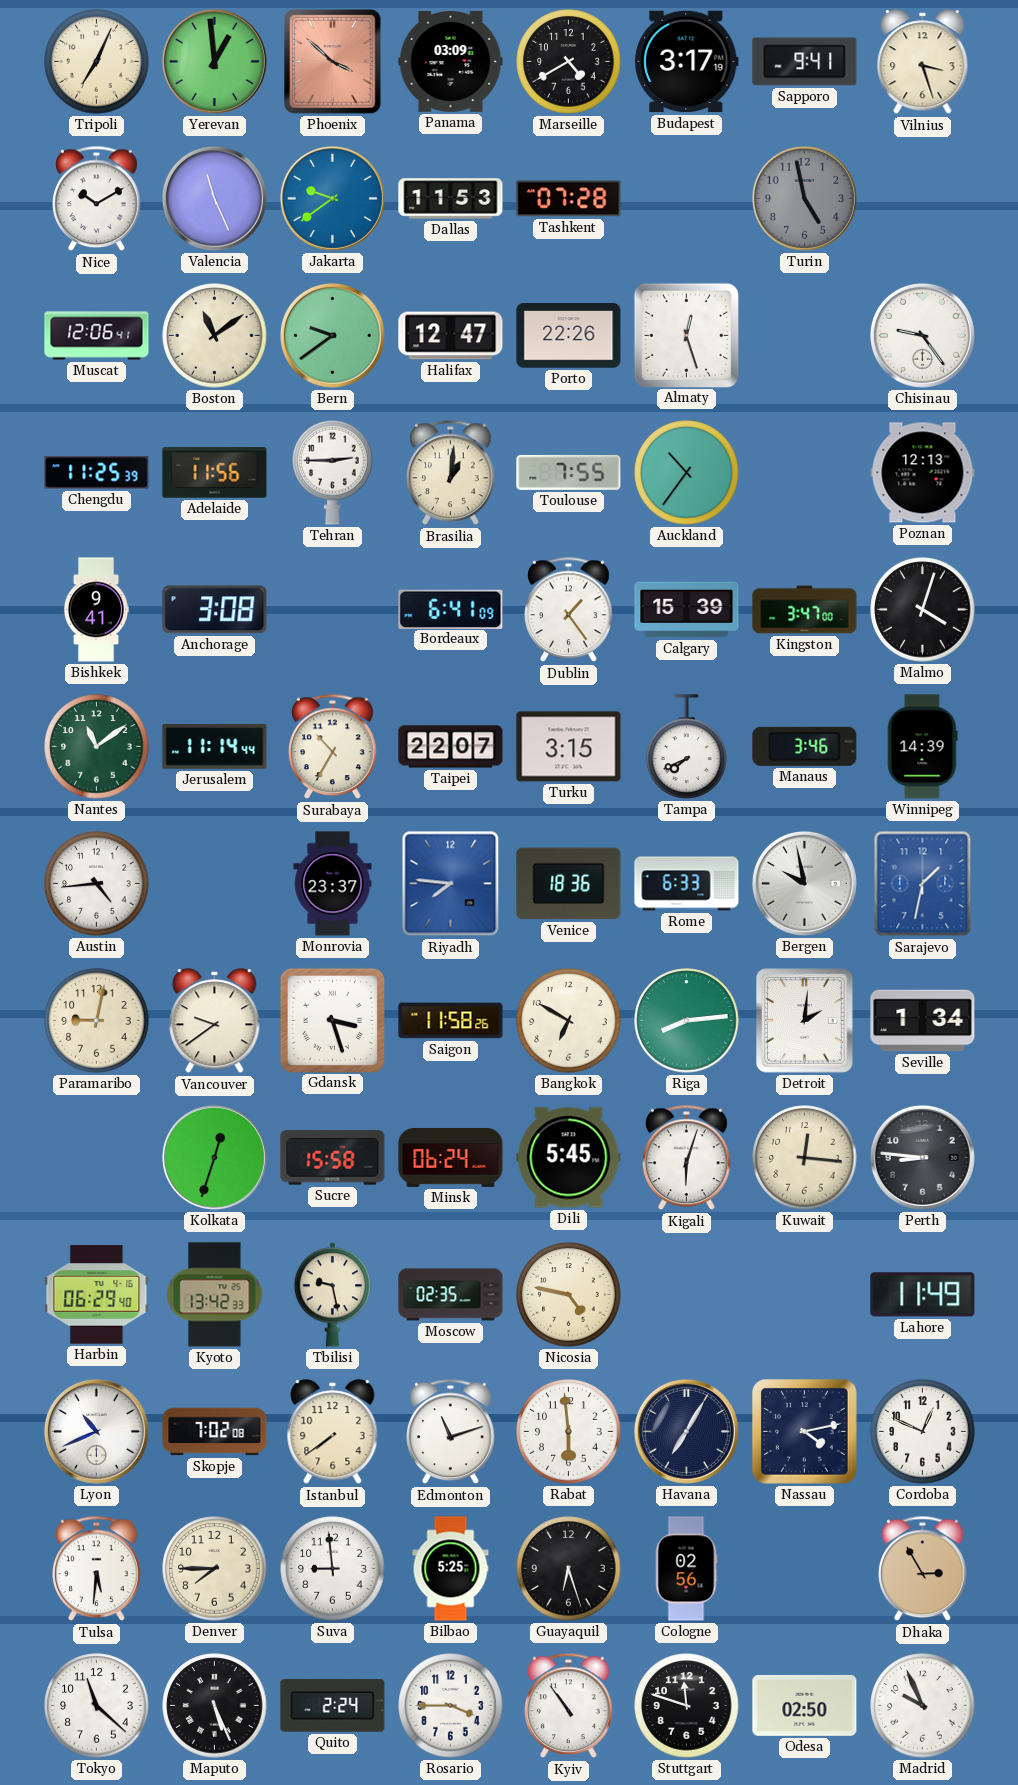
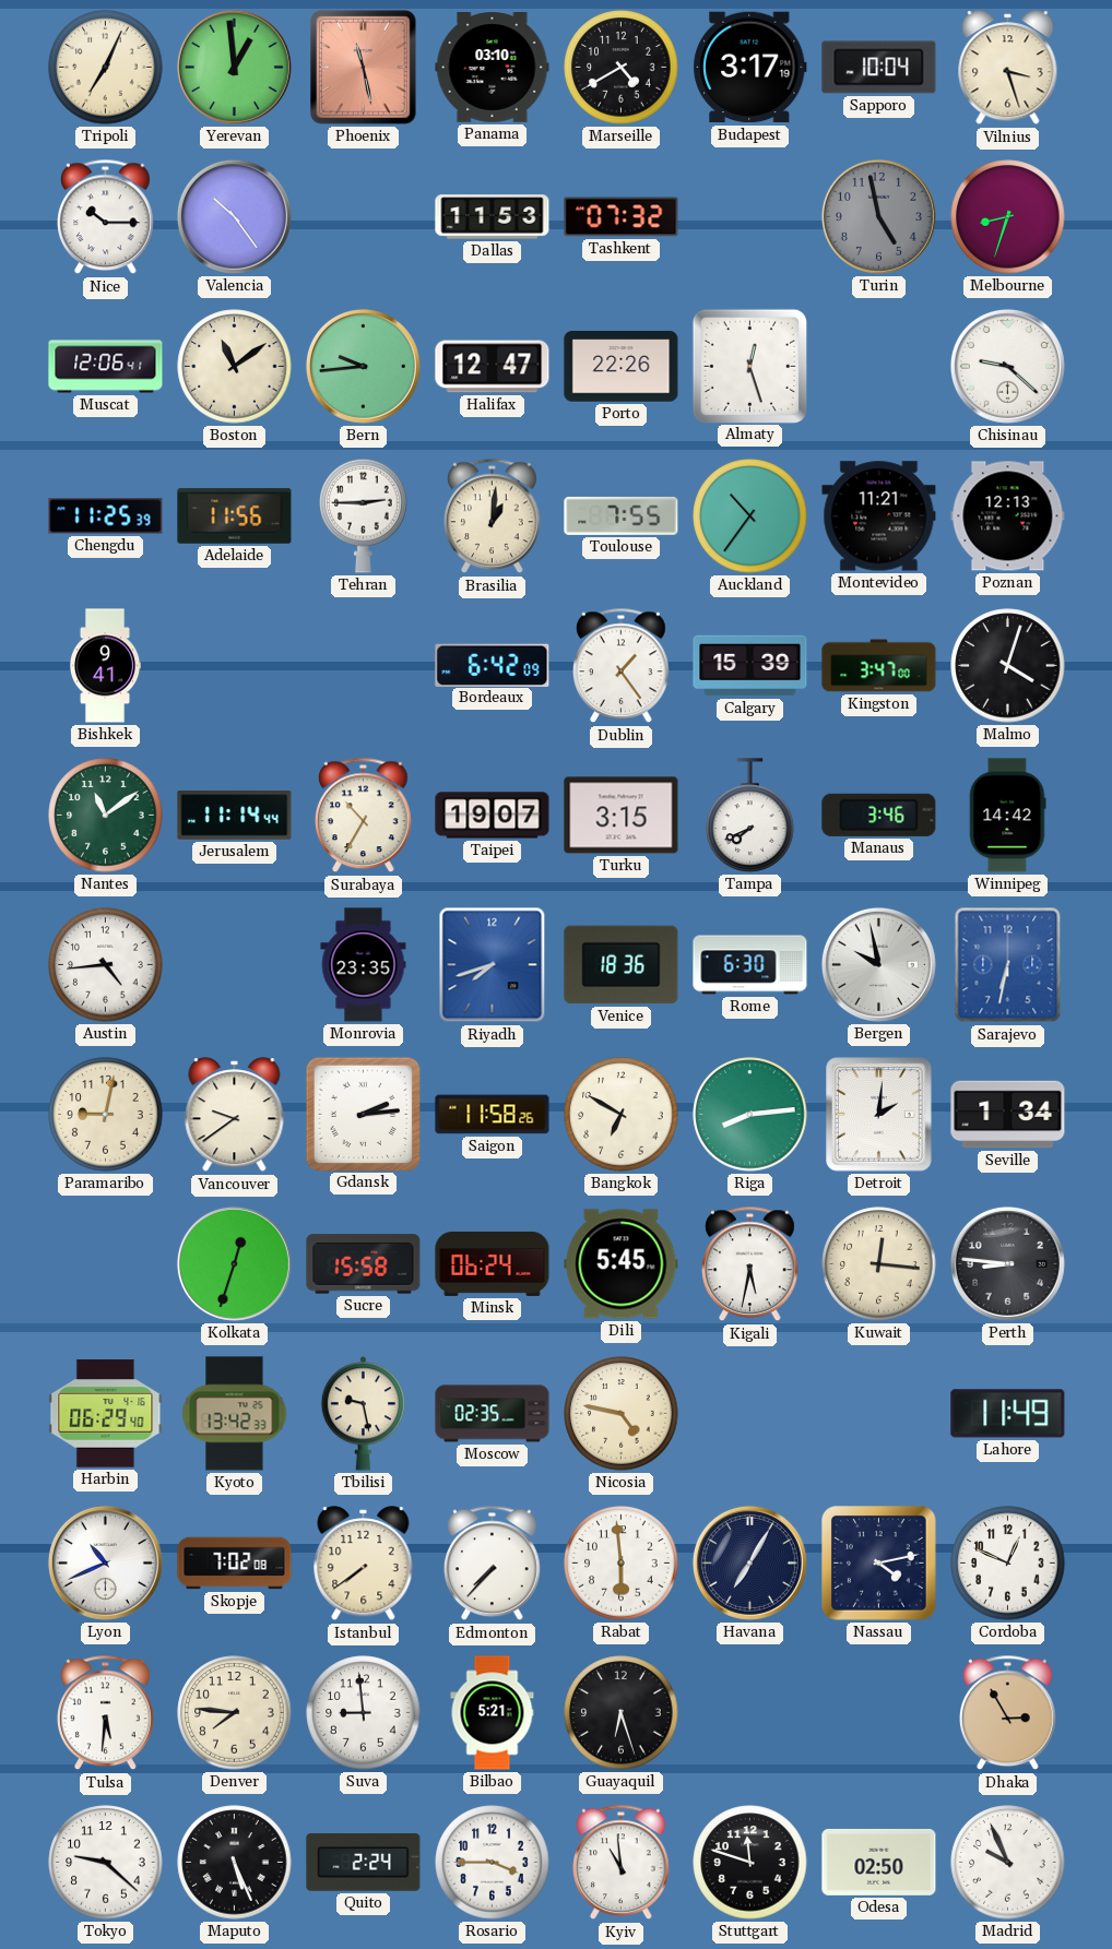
Phoenix: 3:52 -> 11:28 (364, 68)
Panama: 03:09 -> 03:10 (493, 68)
Sapporo: 9:41 -> 10:04 (879, 68)
Nice: 10:10 -> 10:15 (106, 217)
Valencia: 11:26 -> 10:24 (234, 216)
Jakarta: 9:39 -> none (332, 198)
Tashkent: 07:28 -> 07:32 (622, 217)
Melbourne: none -> 8:33 (1008, 217)
Bern: 9:39 -> 9:44 (363, 366)
Chisinau: 9:24 -> 9:22 (1007, 366)
Montevideo: none -> 11:21 (879, 516)
Anchorage: 3:08 -> none (215, 610)
Bordeaux: 6:41 -> 6:42 (493, 665)
Taipei: 22:07 -> 19:07 (493, 816)
Winnipeg: 14:39 -> 14:42 (1007, 816)
Monrovia: 23:37 -> 23:35 (364, 965)
Riyadh: 7:46 -> 7:42 (493, 965)
Rome: 6:33 -> 6:30 (750, 965)
Sarajevo: 1:32 -> 6:32 (1008, 965)
Gdansk: 3:27 -> 2:14 (363, 1114)
Kigali: 6:03 -> 5:32 (750, 1264)
Edmonton: 11:12 -> 7:37 (493, 1564)
Denver: 7:45 -> 7:46 (235, 1713)
Bilbao: 5:25 -> 5:21 (493, 1713)
Cologne: 02:56 -> none (686, 1569)
Tokyo: 11:22 -> 9:22 (106, 1863)
Kyiv: 10:54 -> 10:59 (622, 1863)
